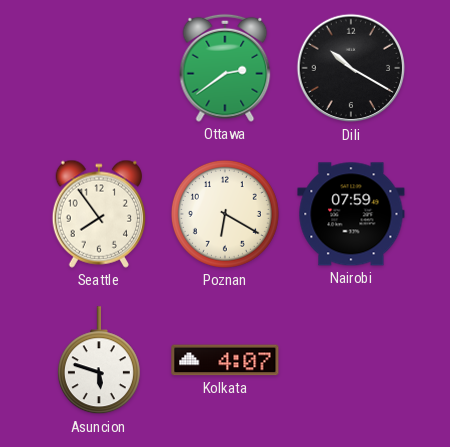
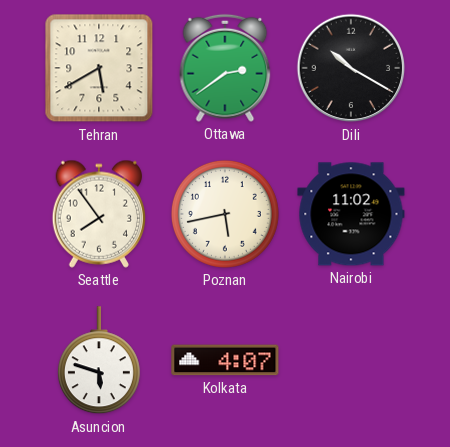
Tehran: none -> 5:40 (99, 68)
Poznan: 6:20 -> 5:43 (225, 214)
Nairobi: 07:59 -> 11:02 (351, 214)
